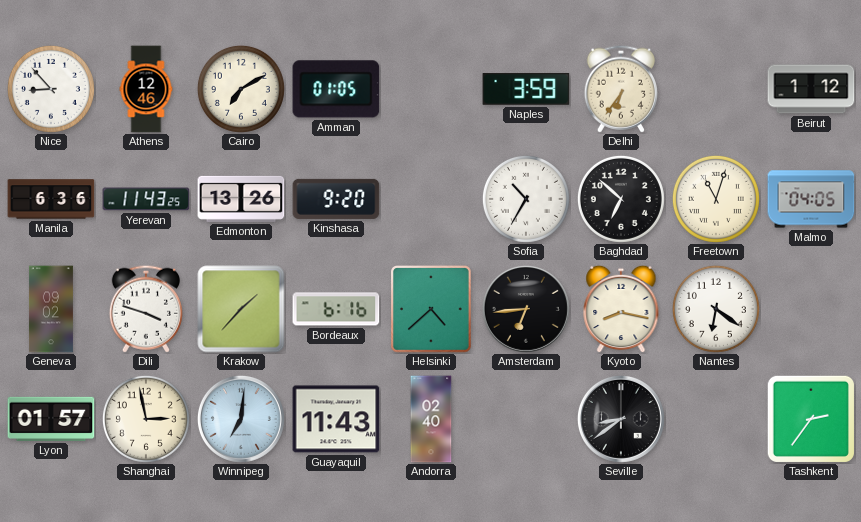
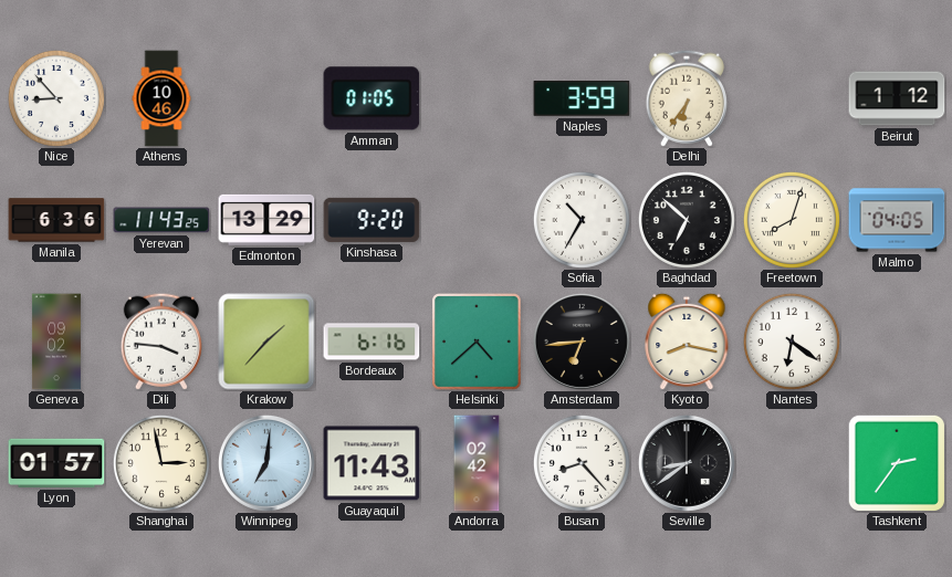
Athens: 12:46 -> 10:46 (161, 98)
Cairo: 7:10 -> none (241, 89)
Edmonton: 13:26 -> 13:29 (266, 220)
Freetown: 11:03 -> 8:03 (792, 220)
Dili: 3:48 -> 3:46 (161, 342)
Andorra: 02:40 -> 02:42 (477, 463)
Busan: none -> 8:23 (582, 463)
